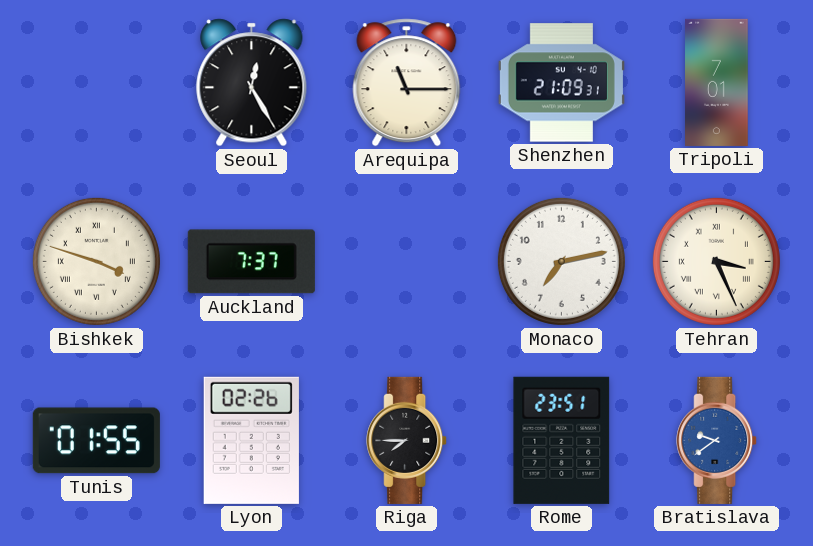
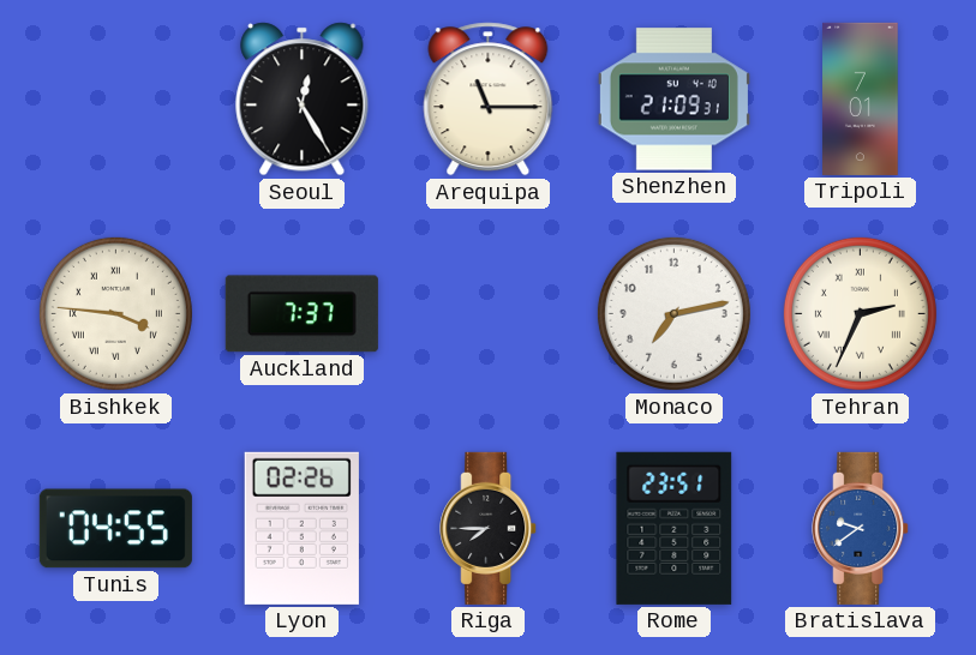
Bishkek: 3:48 -> 3:46 (115, 313)
Tehran: 3:26 -> 2:34 (860, 313)
Tunis: 01:55 -> 04:55 (115, 529)
